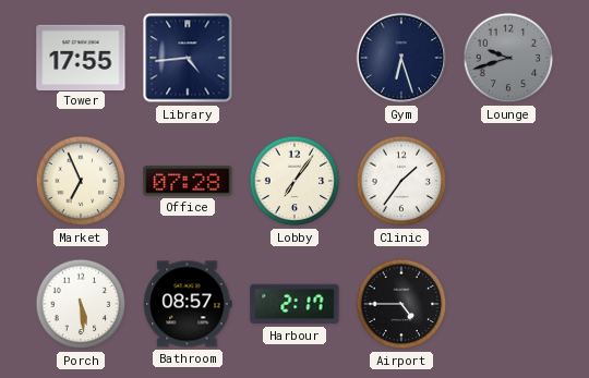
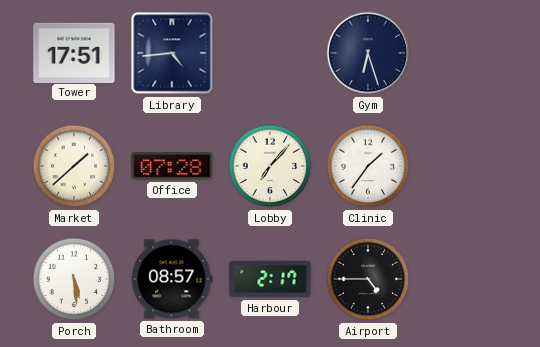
Tower: 17:55 -> 17:51 (74, 52)
Lounge: 9:42 -> none (508, 58)
Market: 6:56 -> 1:38 (74, 166)
Lobby: 7:06 -> 7:07 (270, 166)
